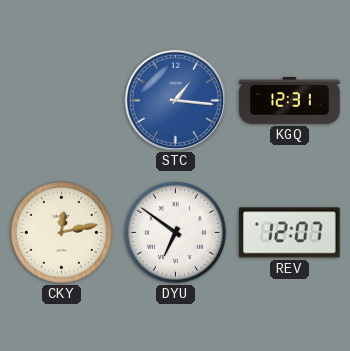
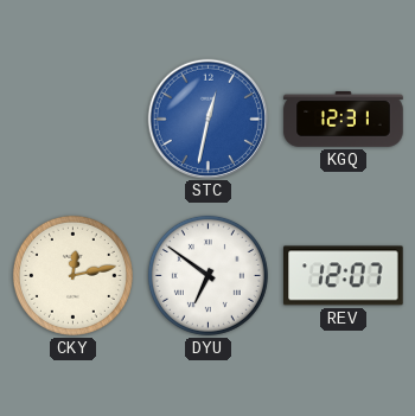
STC: 1:16 -> 12:32 (207, 119)
